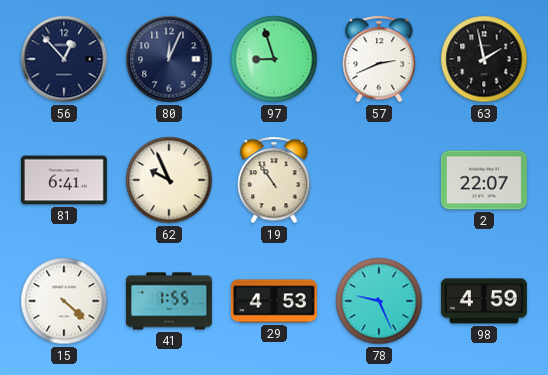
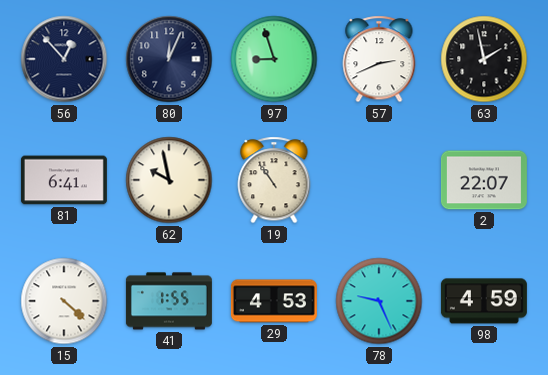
62: 9:56 -> 9:58 (169, 180)
